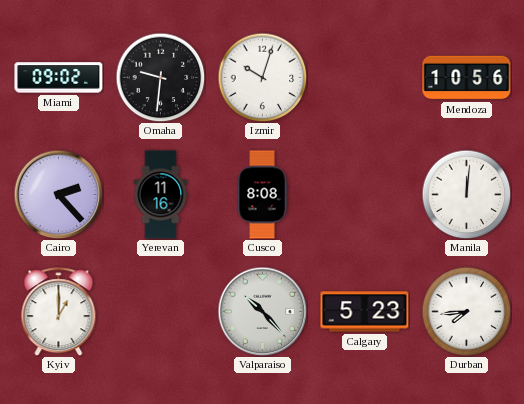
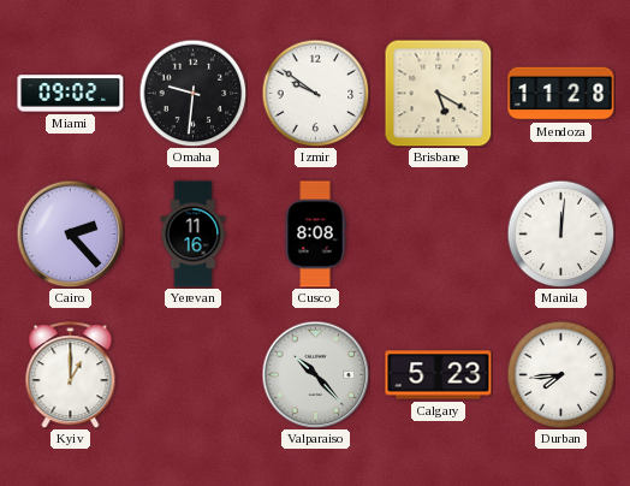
Izmir: 10:03 -> 9:51 (315, 93)
Brisbane: none -> 5:20 (438, 93)
Mendoza: 10:56 -> 11:28 (561, 94)
